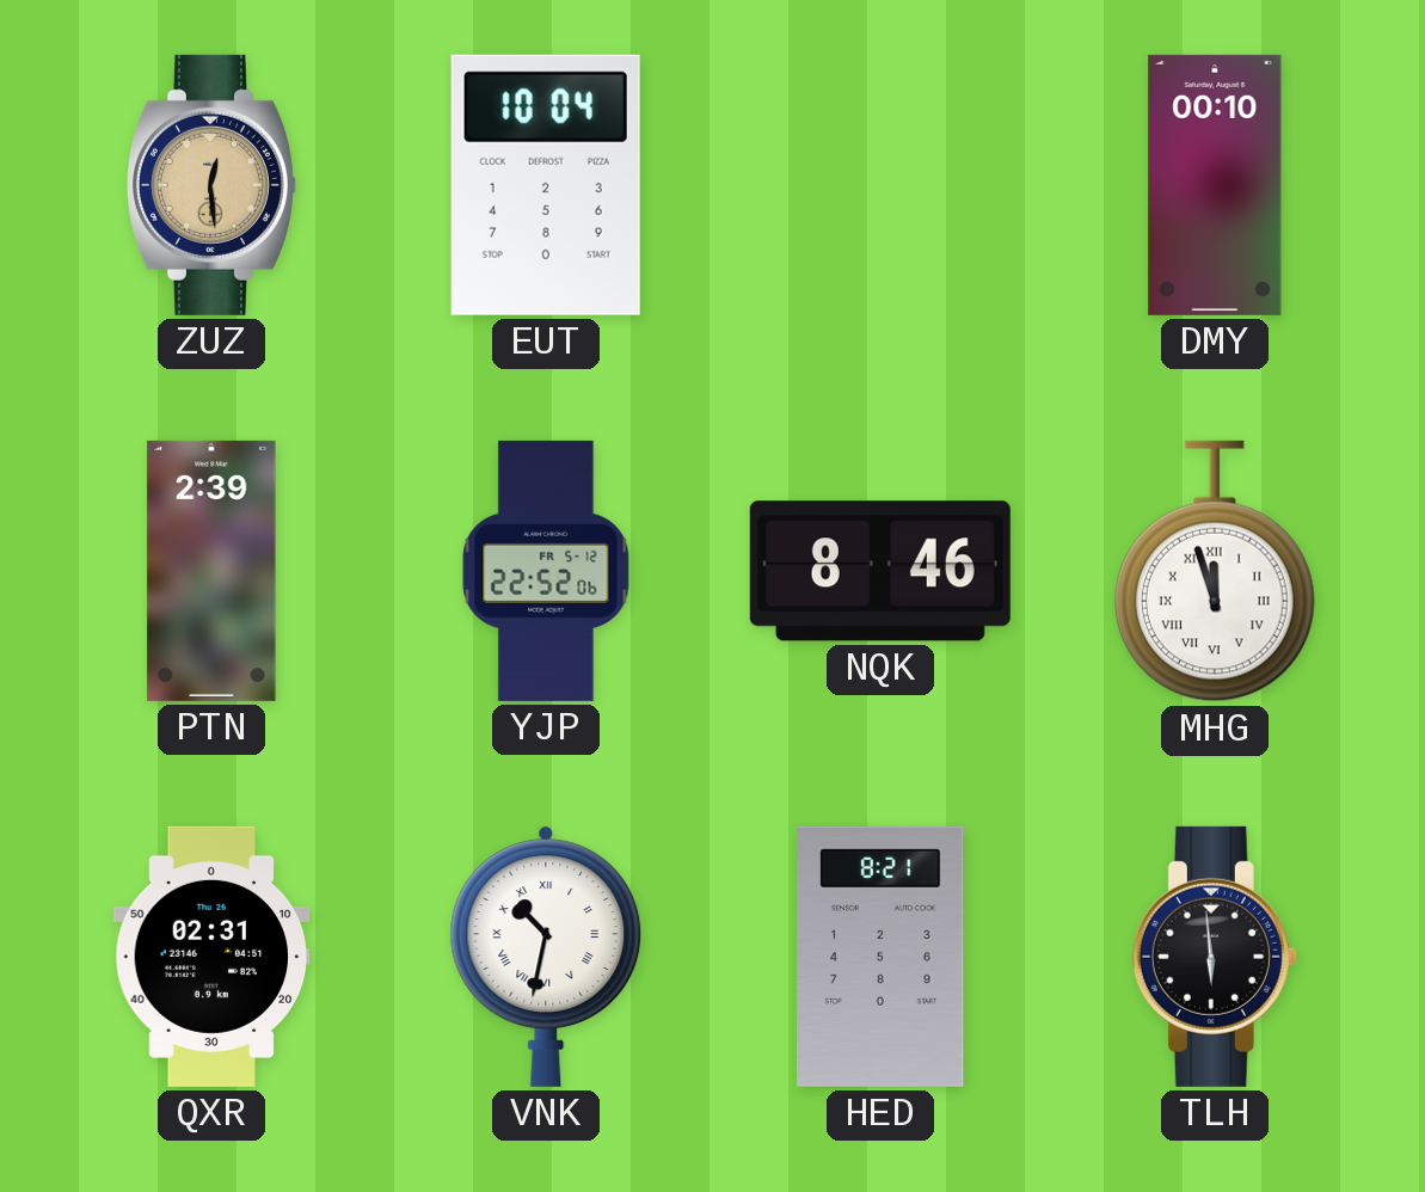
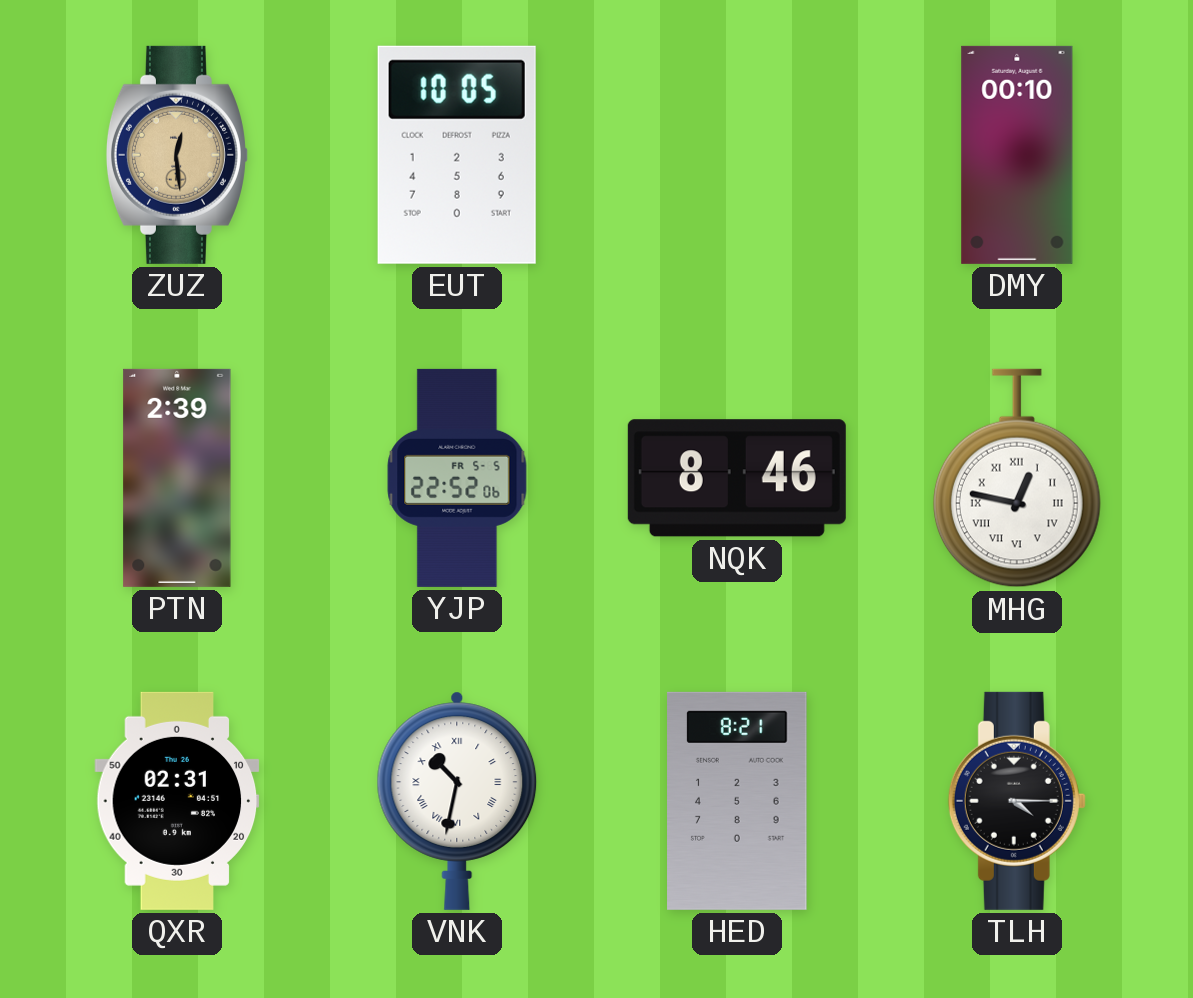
EUT: 10:04 -> 10:05 (457, 155)
YJP date: FR 5-12 -> FR 5-5 (457, 478)
MHG: 11:57 -> 12:47 (1017, 478)
TLH: 5:59 -> 4:15 (1017, 801)
